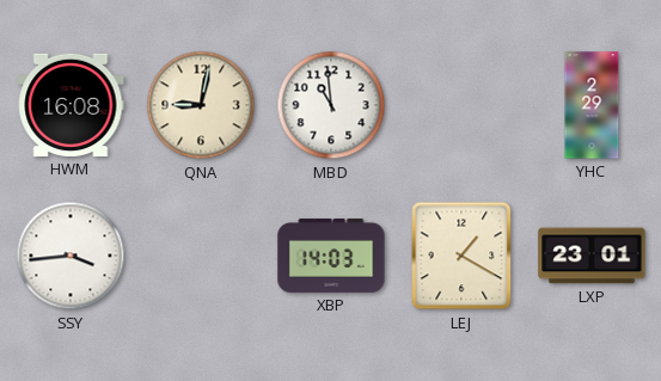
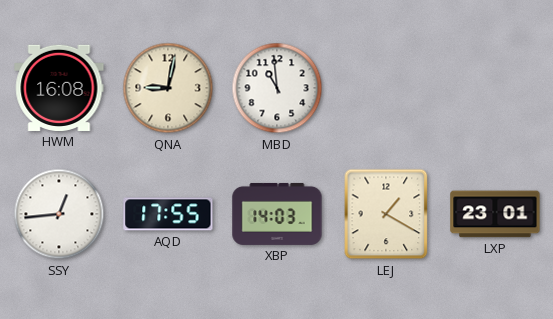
YHC: 2:29 -> none (592, 105)
SSY: 3:44 -> 12:44 (59, 214)
AQD: none -> 17:55 (168, 214)
